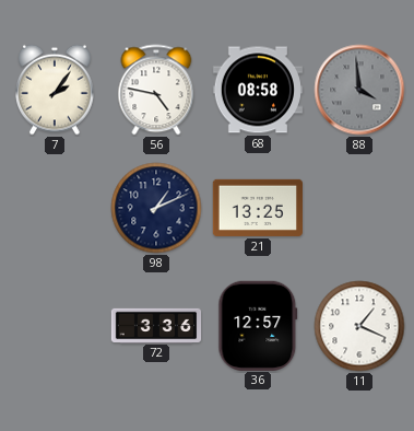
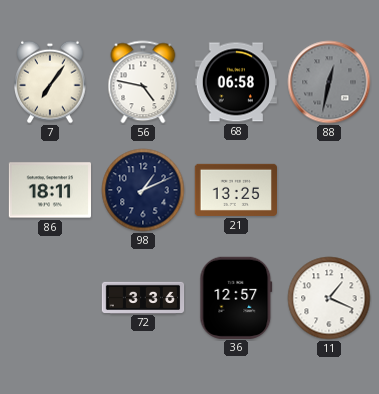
7: 2:06 -> 7:06 (50, 82)
68: 08:58 -> 06:58 (235, 82)
88: 3:59 -> 12:32 (329, 82)
86: none -> 18:11 (49, 190)
